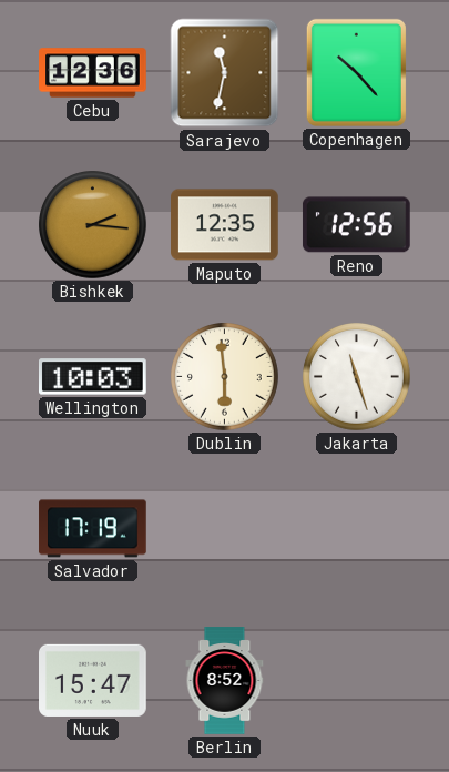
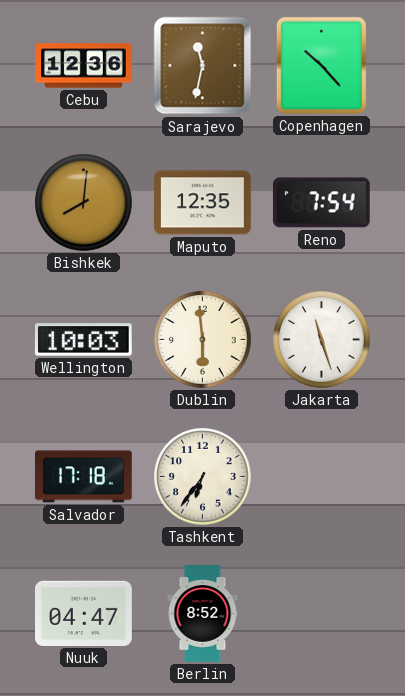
Bishkek: 2:16 -> 8:01 (84, 203)
Reno: 12:56 -> 7:54 (321, 203)
Salvador: 17:19 -> 17:18 (84, 477)
Tashkent: none -> 6:36 (203, 477)
Nuuk: 15:47 -> 04:47 (84, 613)
